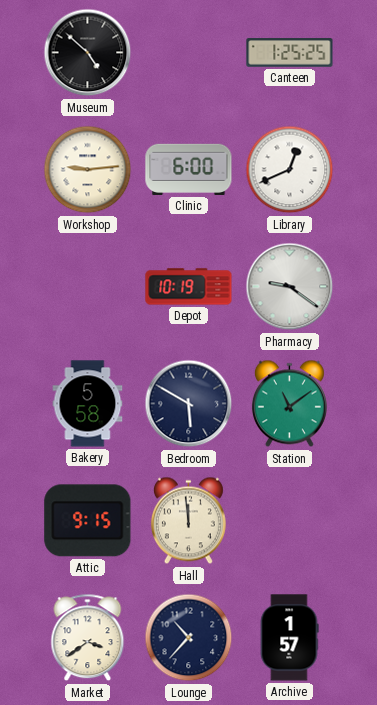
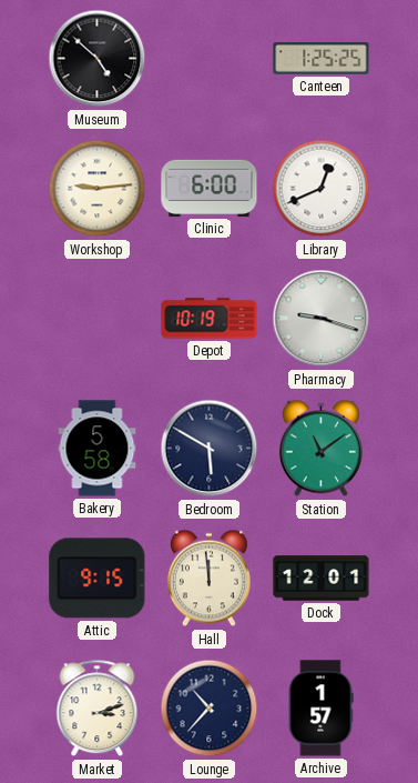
Pharmacy: 9:21 -> 9:18 (322, 319)
Dock: none -> 12:01 (322, 579)
Market: 3:39 -> 3:12 (98, 709)
